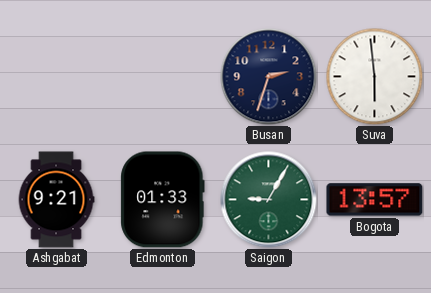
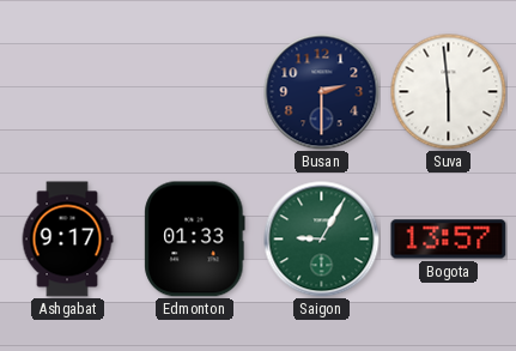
Busan: 2:33 -> 2:30 (322, 92)
Ashgabat: 9:21 -> 9:17 (67, 240)
